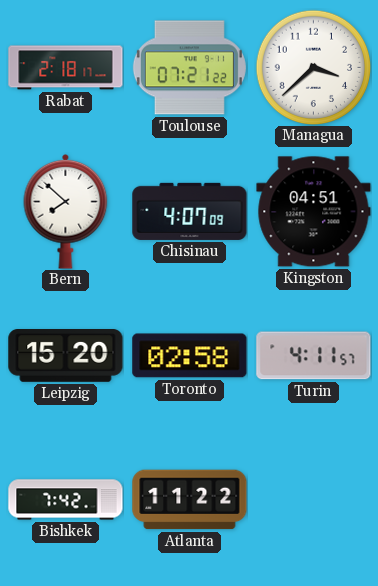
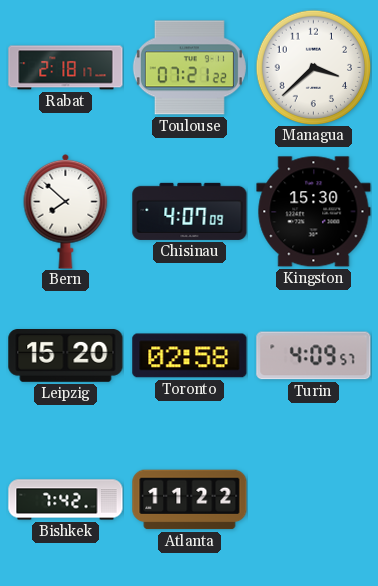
Kingston: 04:51 -> 15:30 (314, 212)
Turin: 4:11 -> 4:09 (314, 356)
